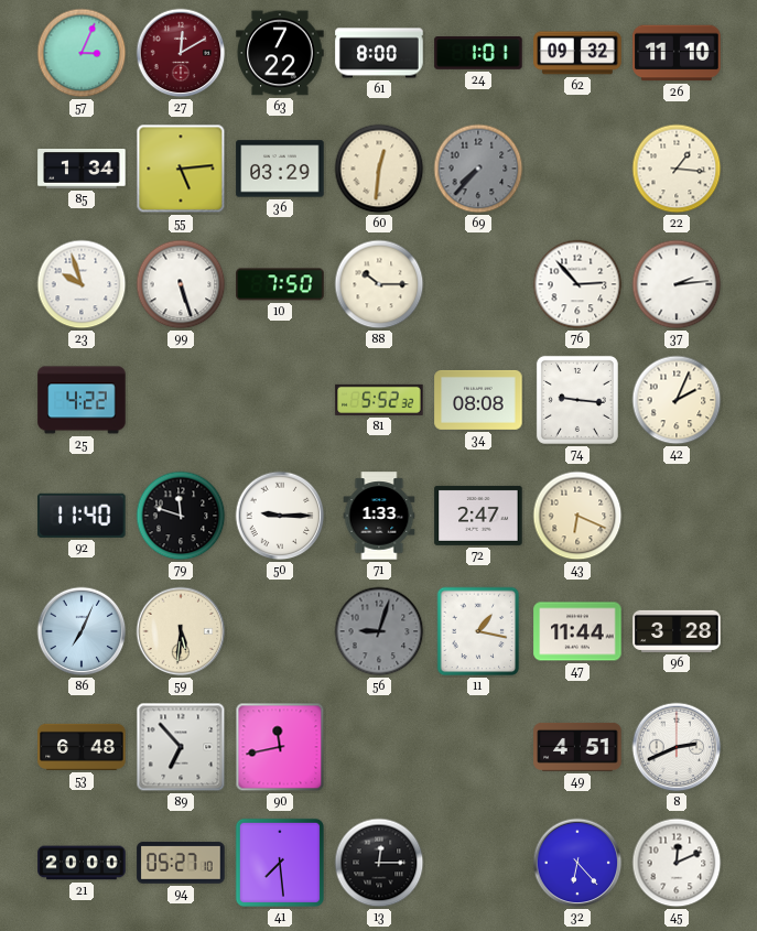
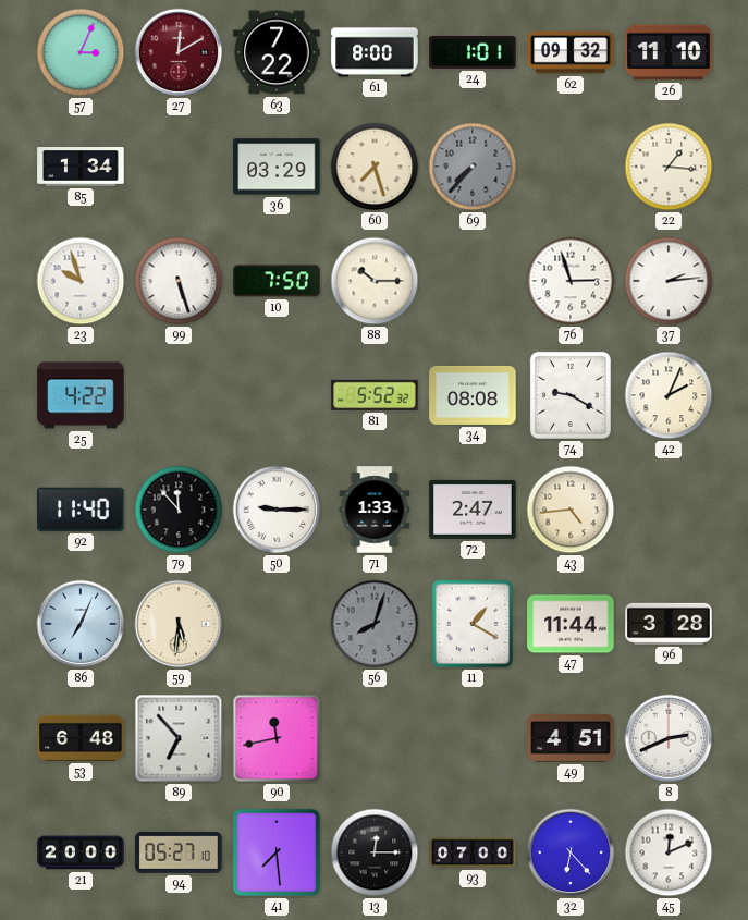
55: 5:14 -> none (181, 169)
60: 12:31 -> 7:27 (375, 167)
76: 2:53 -> 2:57 (571, 281)
74: 9:16 -> 9:20 (571, 395)
79: 11:48 -> 11:53 (179, 510)
43: 6:19 -> 4:44 (571, 510)
56: 9:03 -> 8:03 (375, 624)
11: 1:17 -> 1:20 (473, 624)
93: none -> 07:00 (473, 852)
